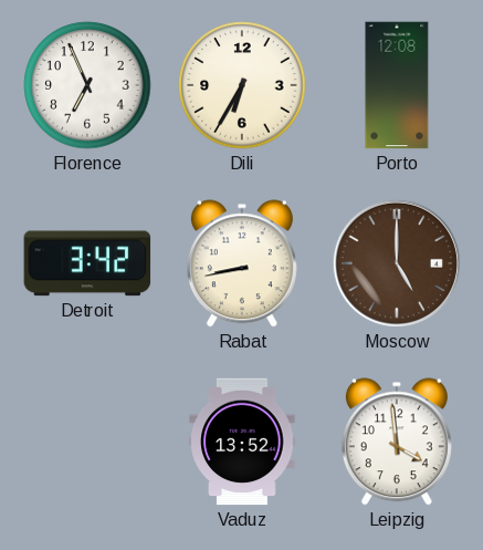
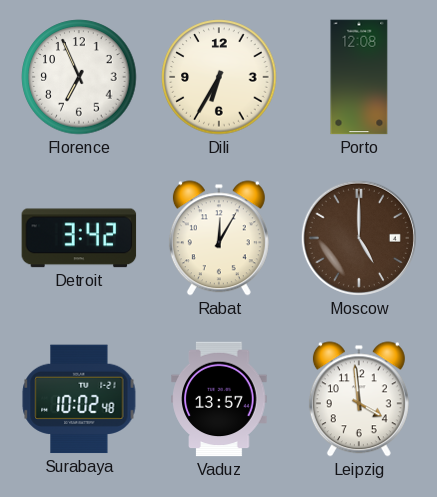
Rabat: 8:43 -> 12:05 (219, 238)
Surabaya: none -> 10:02 (79, 399)
Vaduz: 13:52 -> 13:57 (219, 399)
